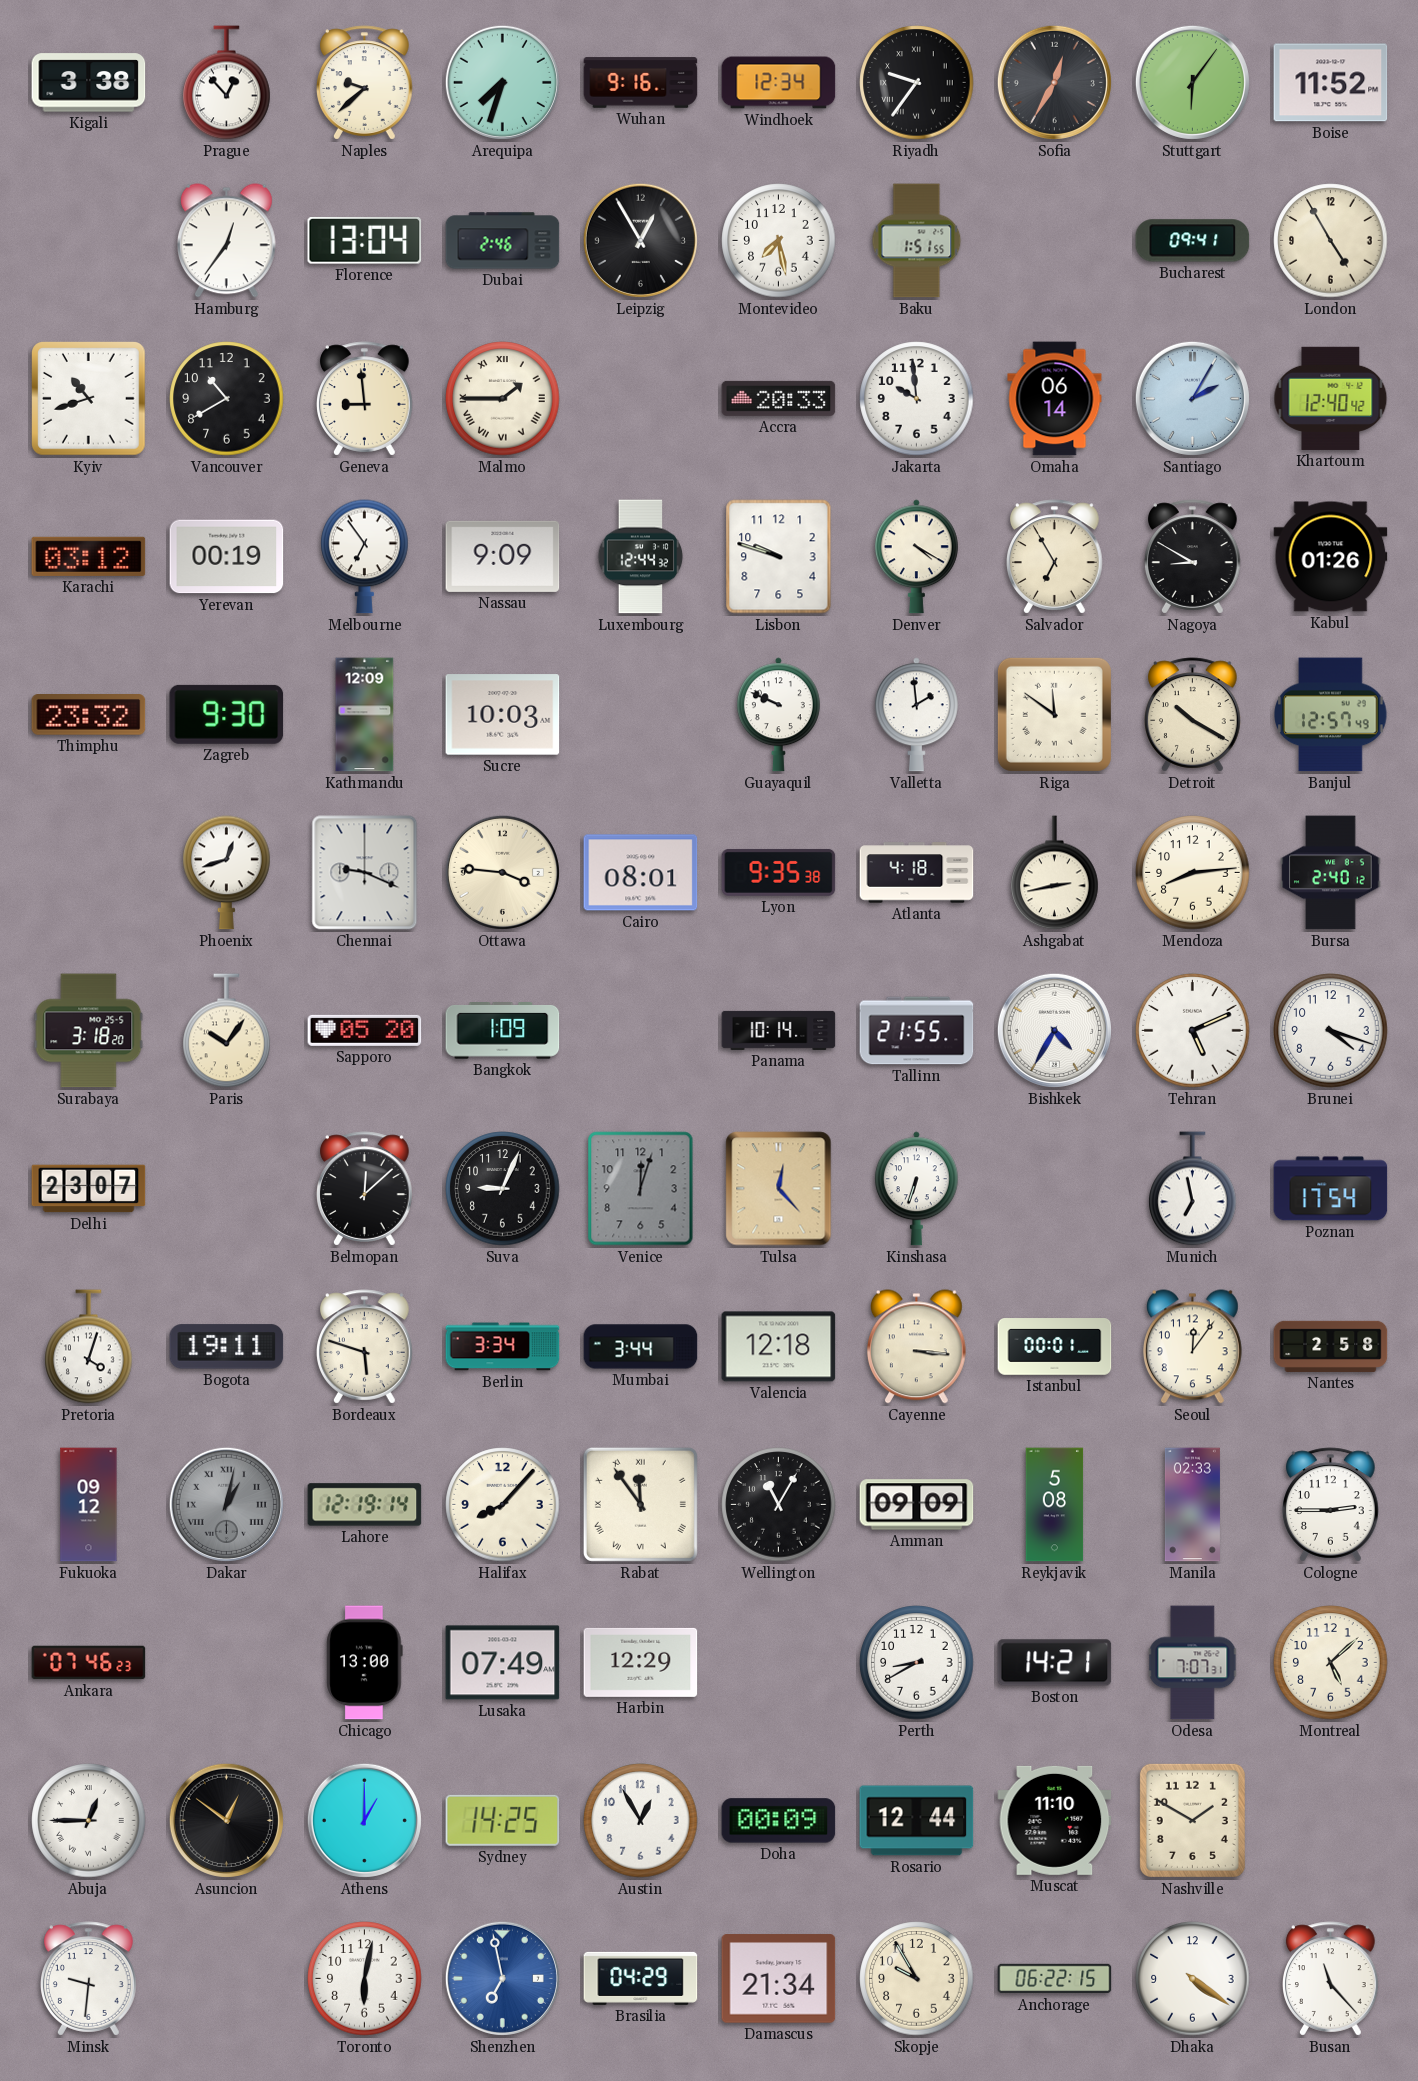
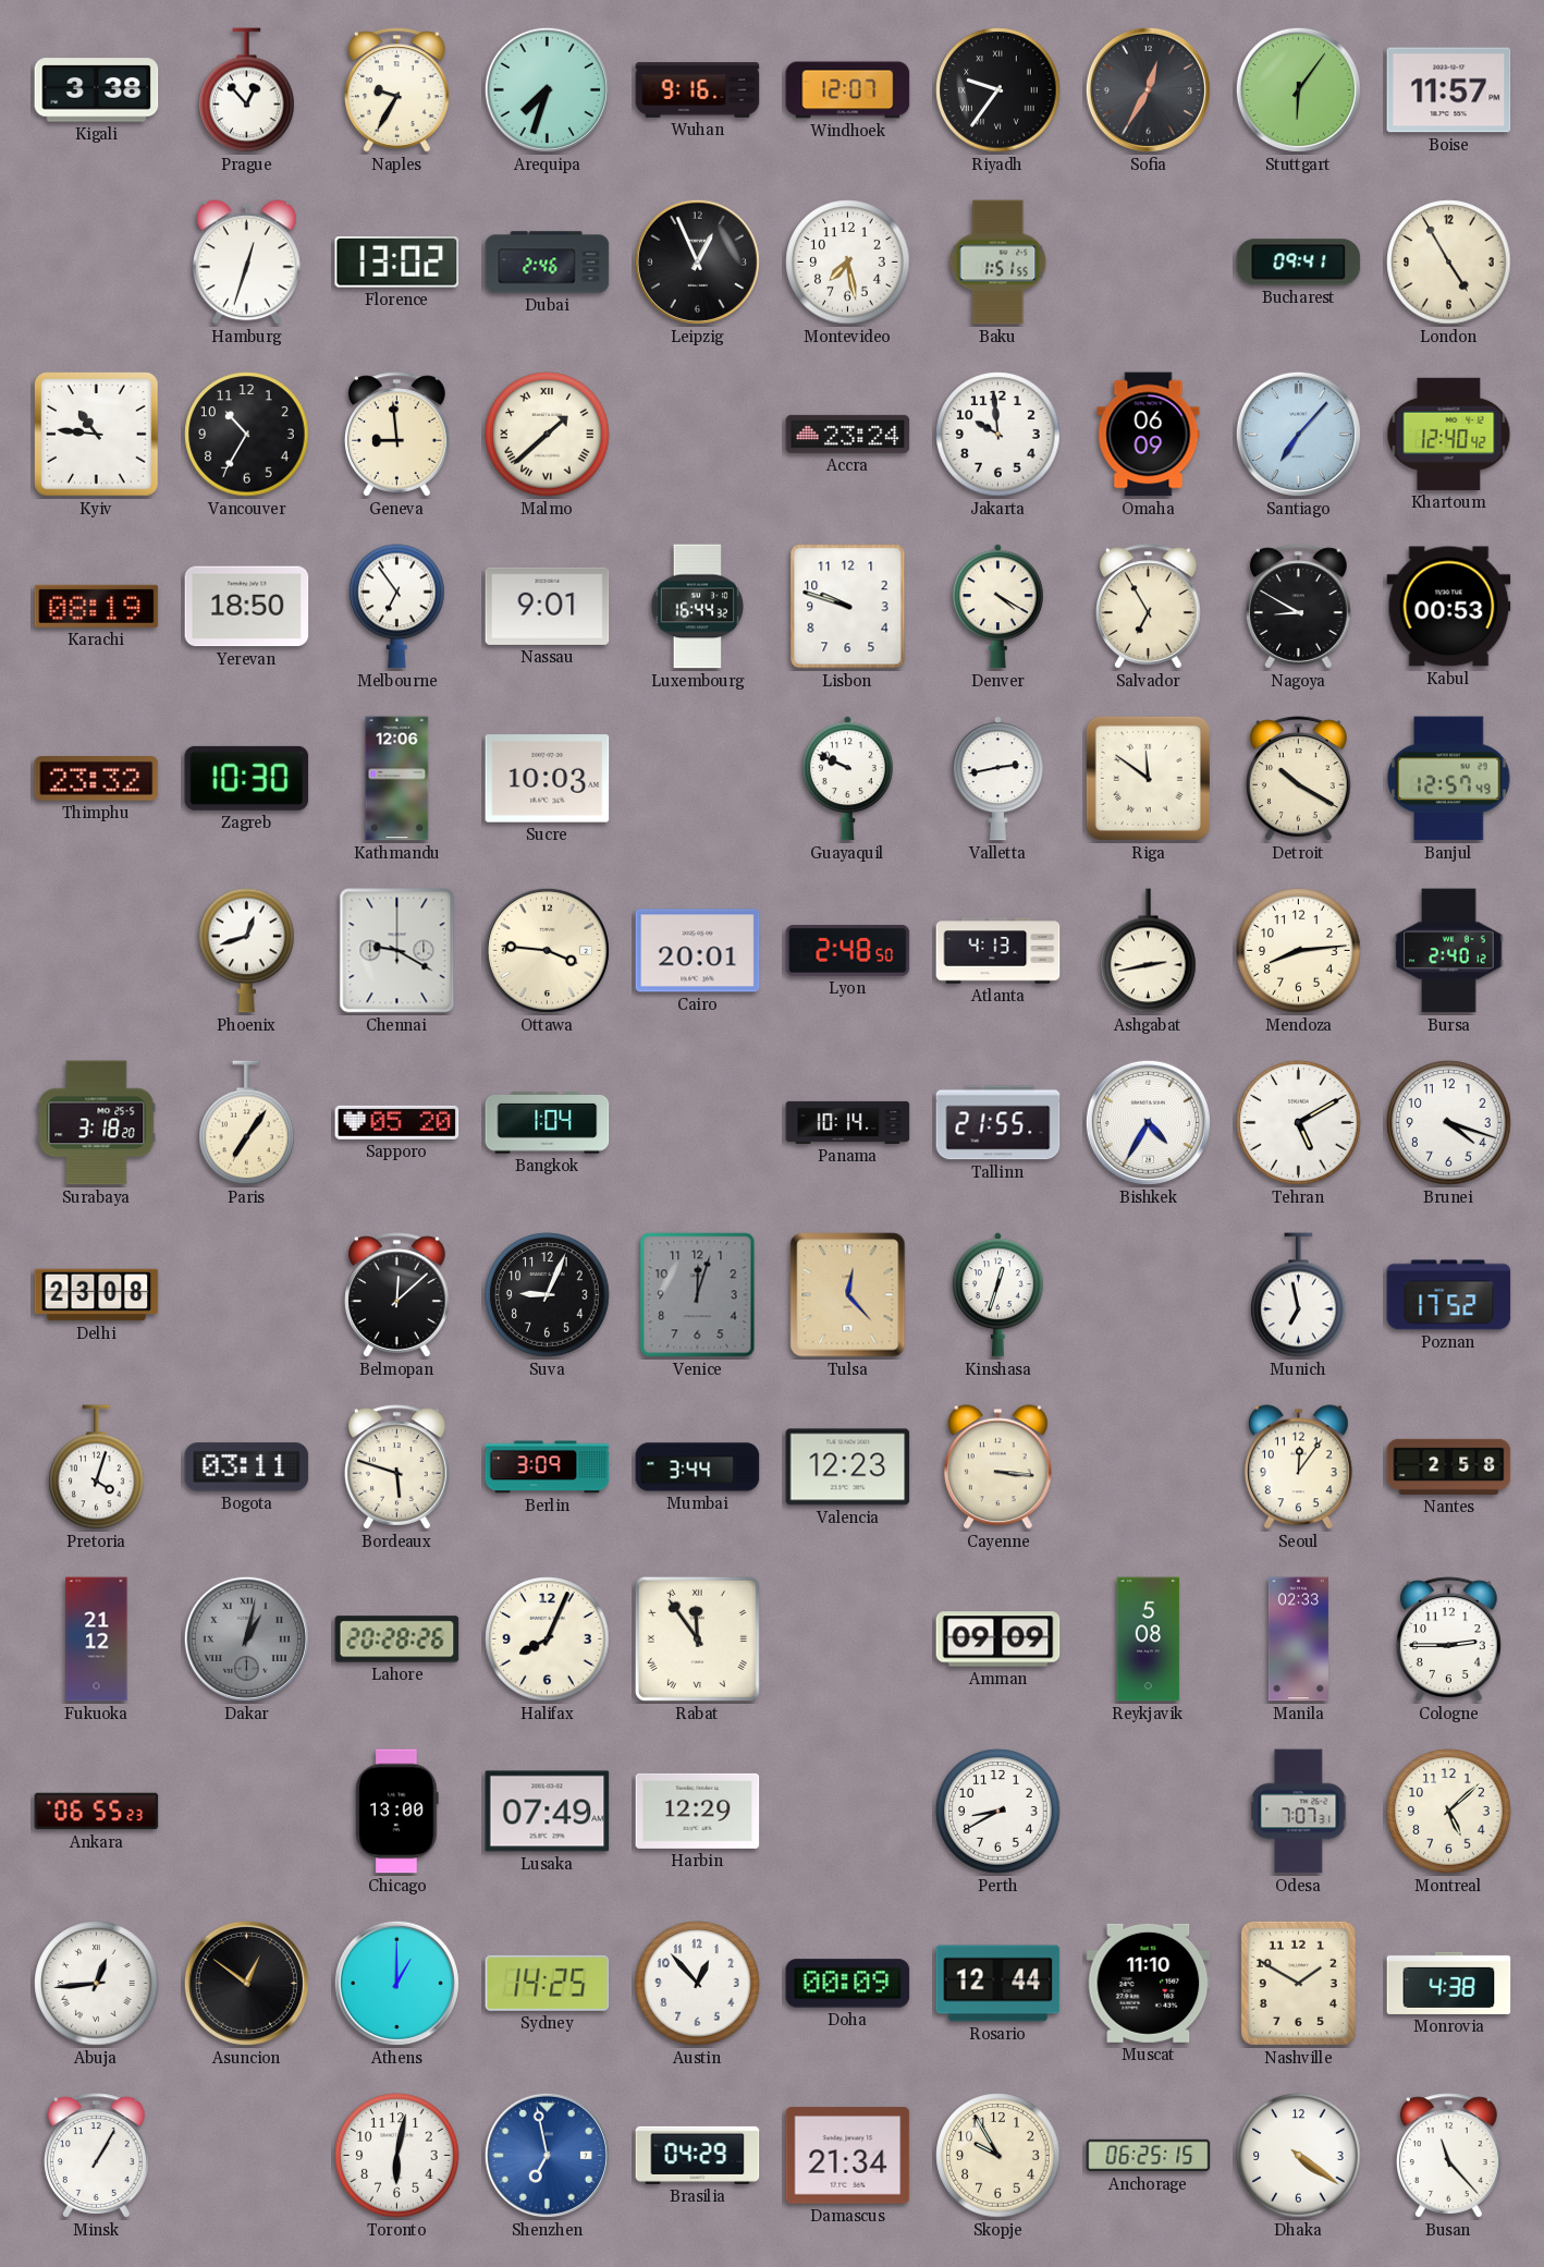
Naples: 9:38 -> 9:35 (397, 90)
Windhoek: 12:34 -> 12:07 (848, 90)
Boise: 11:52 -> 11:57 (1449, 90)
Hamburg: 12:36 -> 12:33 (246, 263)
Florence: 13:04 -> 13:02 (397, 263)
Leipzig: 12:55 -> 12:56 (697, 261)
Kyiv: 10:42 -> 10:46 (97, 435)
Vancouver: 10:40 -> 10:35 (247, 435)
Malmo: 1:45 -> 1:38 (548, 435)
Accra: 20:33 -> 23:24 (848, 434)
Omaha: 06:14 -> 06:09 (1149, 435)
Santiago: 2:05 -> 7:07 (1298, 434)
Karachi: 03:12 -> 08:19 (97, 606)
Yerevan: 00:19 -> 18:50 (247, 607)
Nassau: 9:09 -> 9:01 (548, 606)
Luxembourg: 12:44 -> 16:44 (698, 607)
Kabul: 01:26 -> 00:53 (1449, 607)
Zagreb: 9:30 -> 10:30 (247, 778)
Kathmandu: 12:09 -> 12:06 (397, 779)
Valletta: 1:59 -> 2:43 (997, 779)
Chennai: 9:19 -> 9:20 (397, 951)
Cairo: 08:01 -> 20:01 (698, 951)
Lyon: 9:35 -> 2:48 (848, 950)
Atlanta: 4:18 -> 4:13 (998, 951)
Paris: 10:06 -> 7:06 (247, 1123)
Bangkok: 1:09 -> 1:04 (548, 1123)
Tehran: 5:11 -> 5:10 (1299, 1123)
Delhi: 23:07 -> 23:08 (97, 1295)
Kinshasa: 6:33 -> 12:33 (997, 1295)
Poznan: 17:54 -> 17:52 (1449, 1295)
Bogota: 19:11 -> 03:11 (247, 1467)
Berlin: 3:34 -> 3:09 (548, 1467)
Valencia: 12:18 -> 12:23 (848, 1467)
Istanbul: 00:01 -> none (1055, 1347)
Fukuoka: 09:12 -> 21:12 (97, 1640)
Lahore: 12:19 -> 20:28 (397, 1640)
Halifax: 8:07 -> 8:04 (548, 1640)
Wellington: 11:05 -> none (779, 1505)
Ankara: 07:46 -> 06:55 (97, 1812)
Boston: 14:21 -> none (1055, 1663)
Abuja: 12:45 -> 12:44 (97, 1984)
Austin: 12:55 -> 12:53 (698, 1984)
Monrovia: none -> 4:38 (1449, 1983)
Minsk: 9:31 -> 1:05 (97, 2156)
Anchorage: 06:22 -> 06:25 (1149, 2156)
